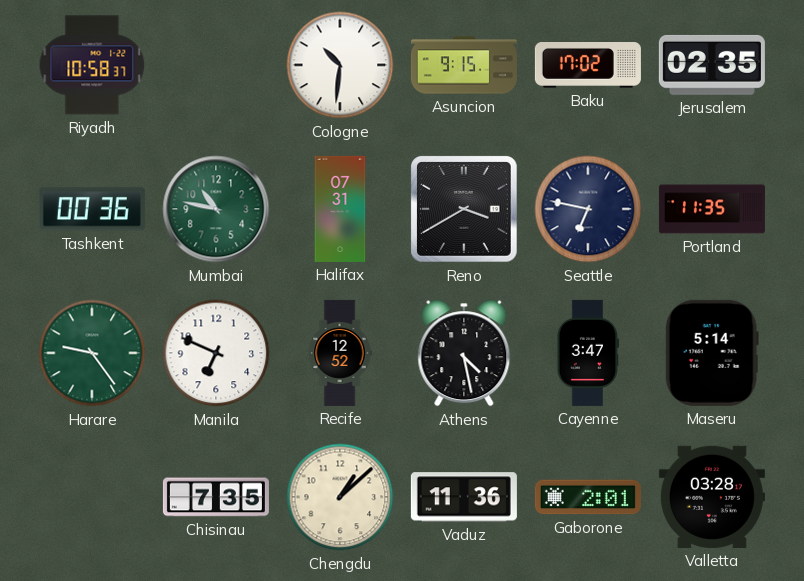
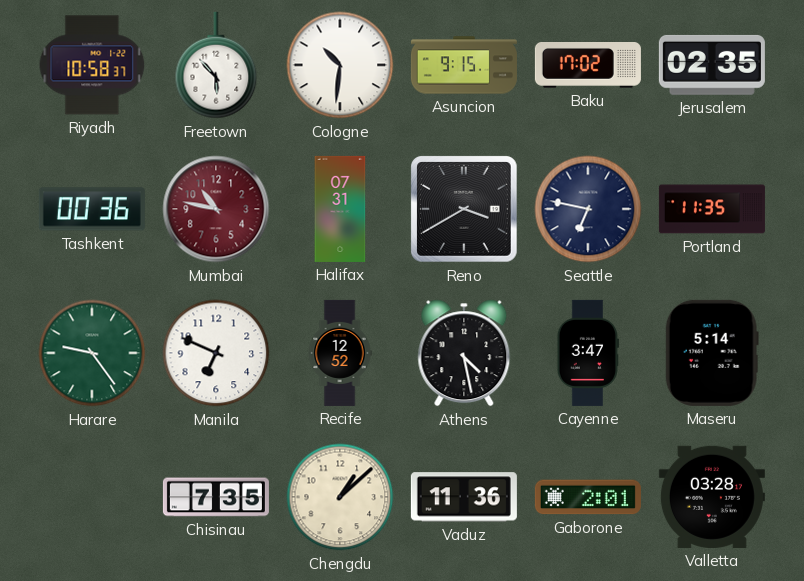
Freetown: none -> 5:53 (216, 65)
Mumbai dial: green -> burgundy (216, 209)
